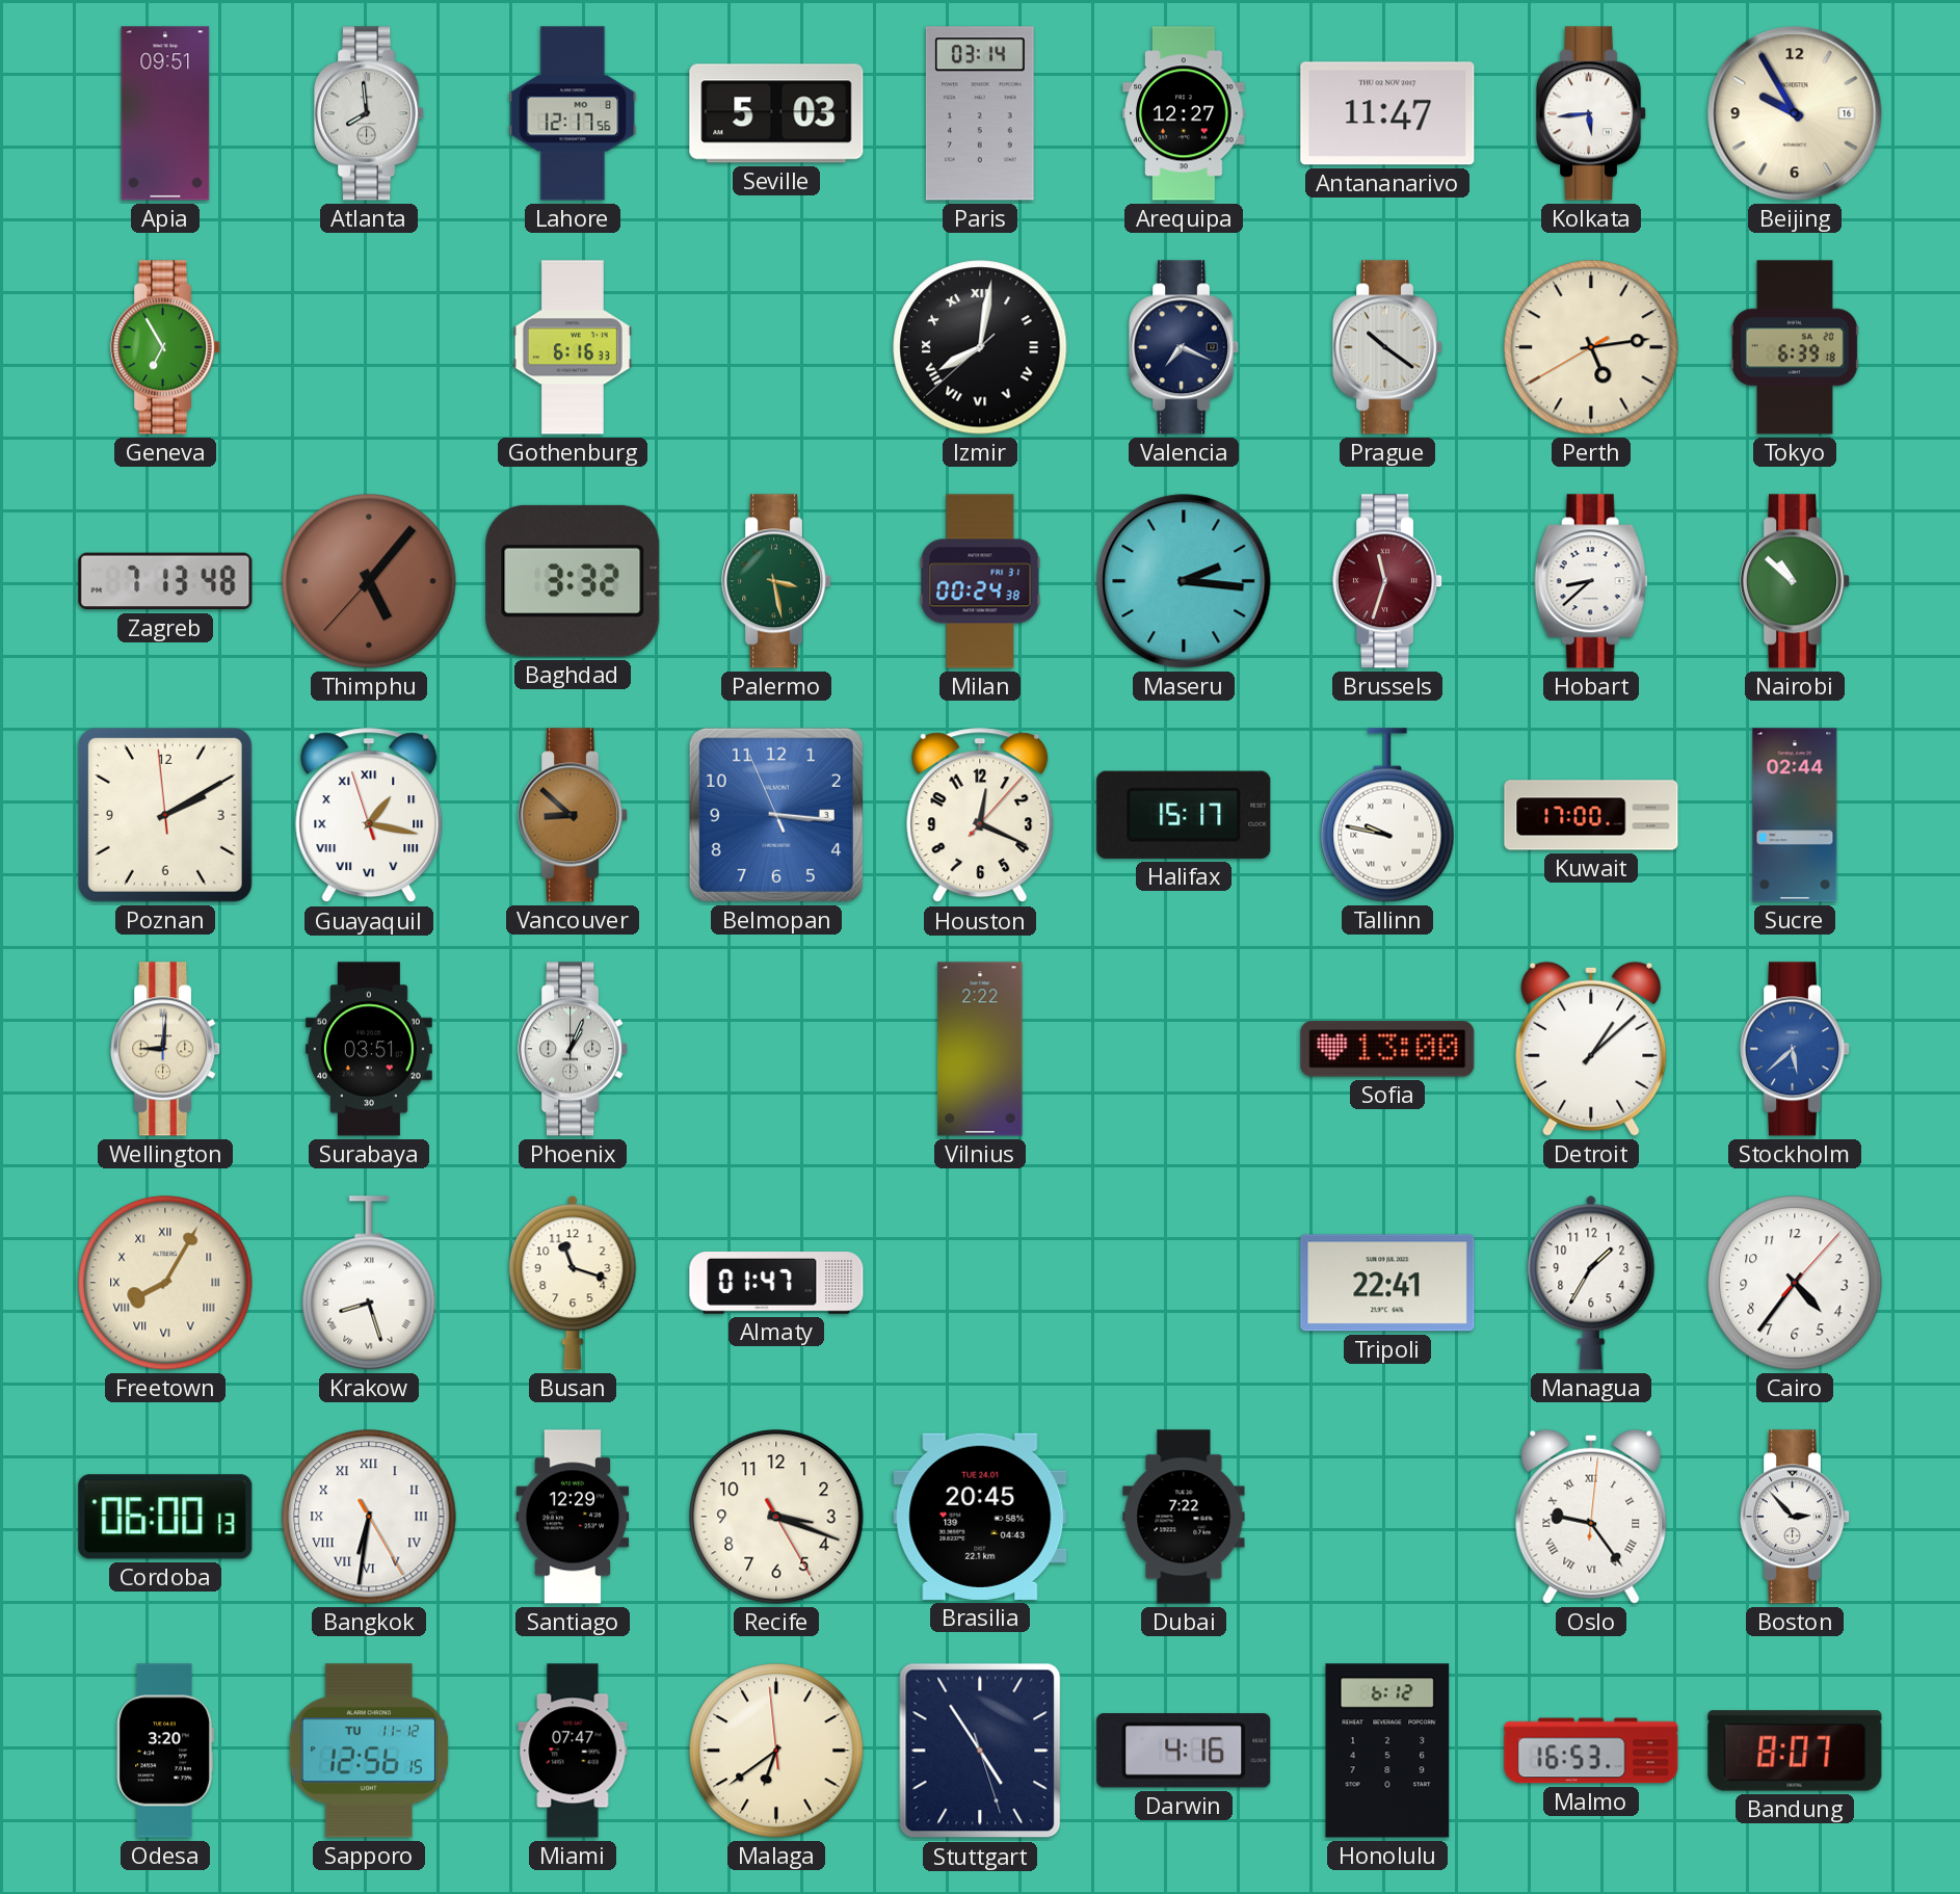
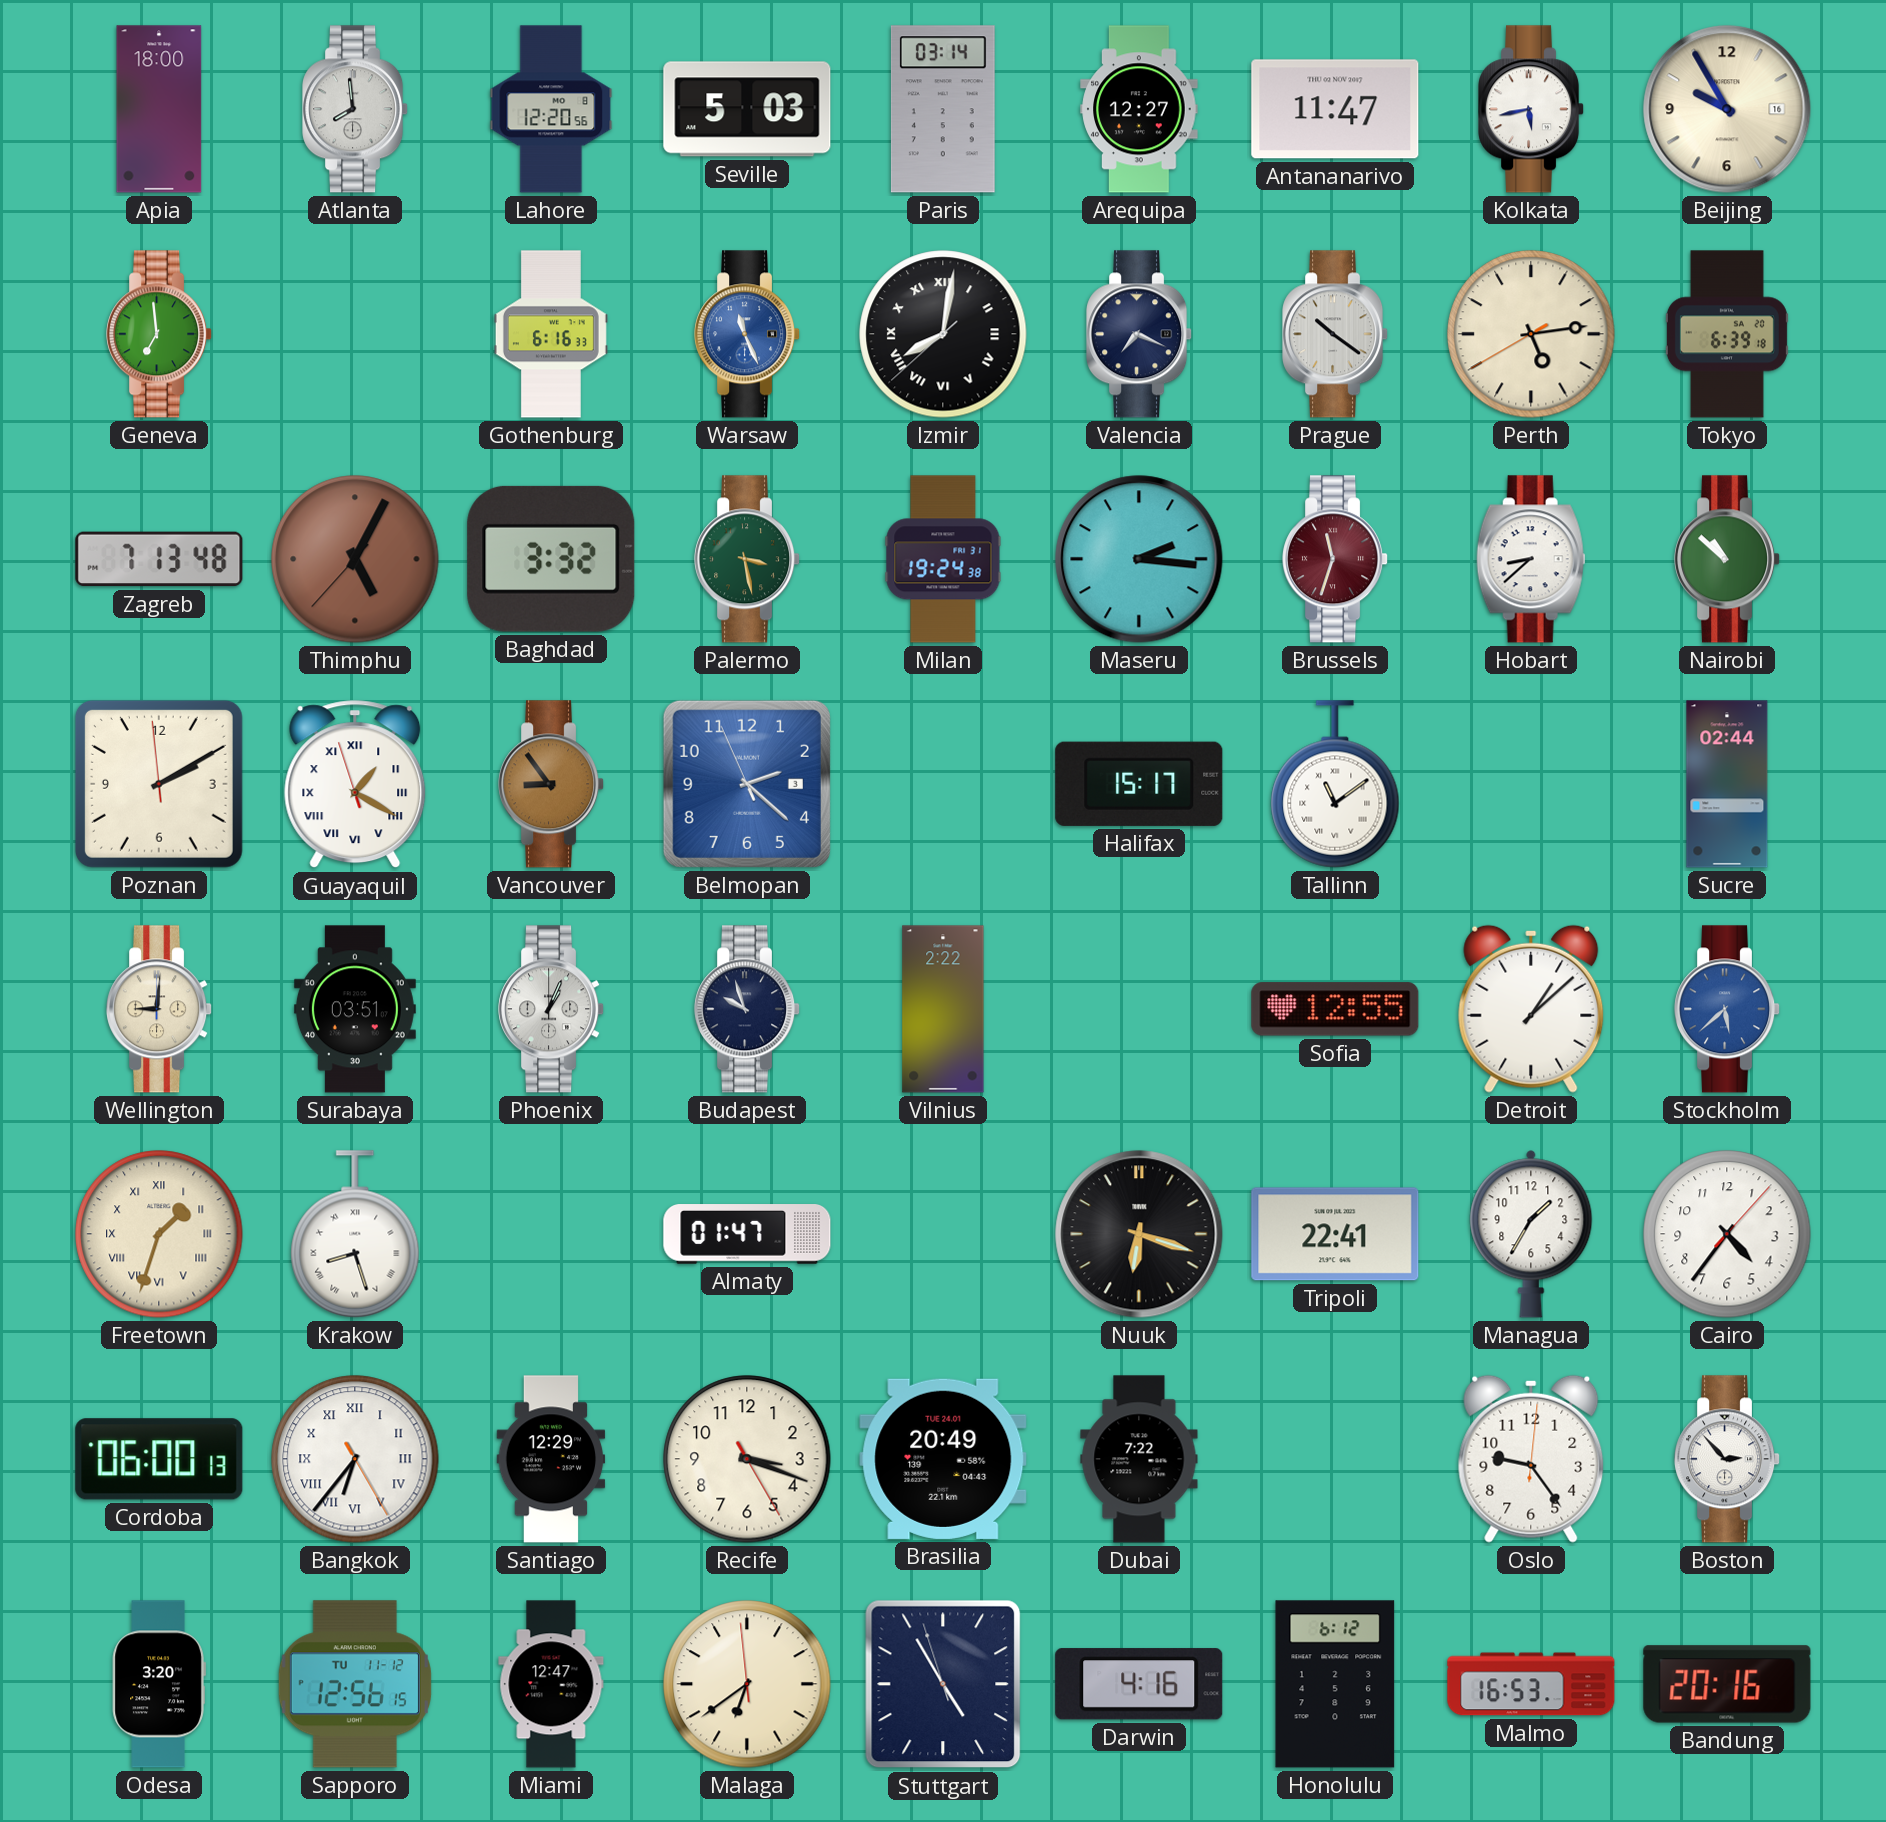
Apia: 09:51 -> 18:00 (159, 109)
Lahore: 12:17 -> 12:20 (551, 109)
Kolkata: 5:44 -> 5:43 (1532, 109)
Geneva: 6:55 -> 6:59 (160, 334)
Warsaw: none -> 11:26 (748, 334)
Thimphu: 5:06 -> 5:04 (355, 559)
Milan: 00:24 -> 19:24 (943, 559)
Guayaquil: 1:16 -> 1:19 (355, 785)
Vancouver: 8:52 -> 8:54 (552, 784)
Belmopan: 3:15 -> 2:21 (747, 784)
Houston: 12:19 -> none (980, 816)
Tallinn: 9:47 -> 11:09 (1335, 784)
Kuwait: 17:00 -> none (1591, 815)
Budapest: none -> 9:57 (748, 1009)
Sofia: 13:00 -> 12:55 (1335, 1009)
Freetown: 8:05 -> 1:33 (159, 1234)
Busan: 11:18 -> none (573, 1283)
Nuuk: none -> 6:18 (1139, 1234)
Bangkok: 6:31 -> 6:36 (355, 1459)
Brasilia: 20:45 -> 20:49 (943, 1459)
Oslo numerals: Roman -> Arabic (1531, 1459)
Miami: 07:47 -> 12:47 (551, 1684)
Stuttgart: 4:54:27 -> 4:54:57 (943, 1684)
Bandung: 8:07 -> 20:16 (1727, 1684)
